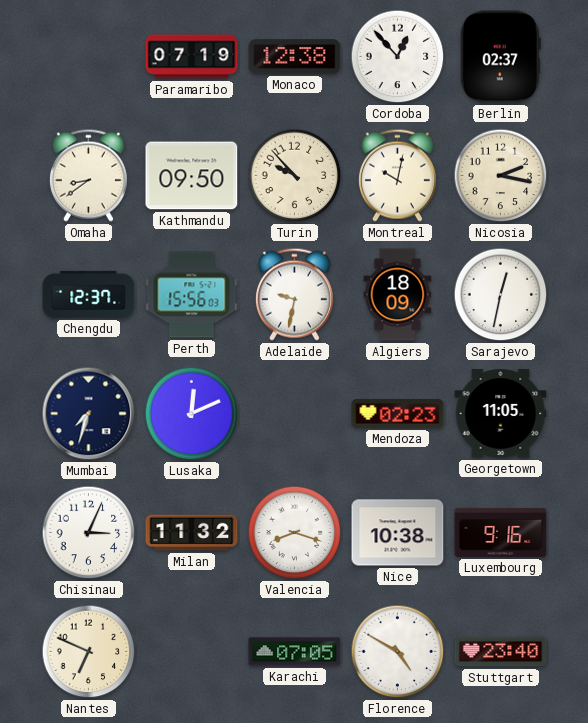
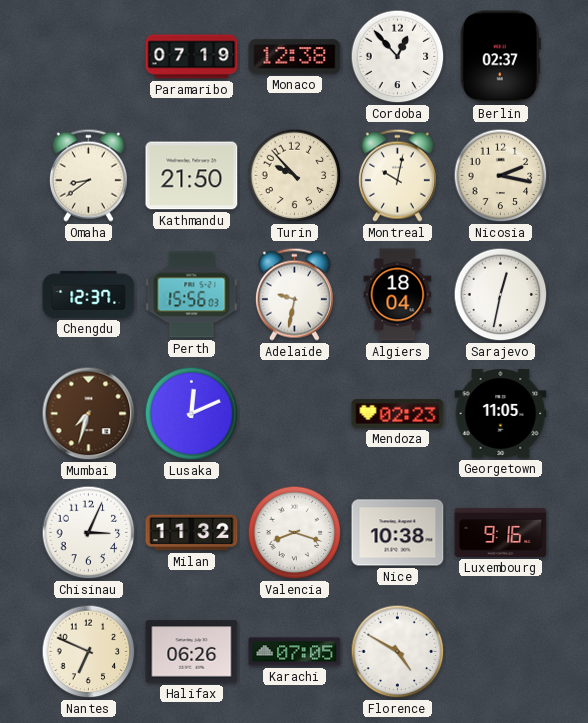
Kathmandu: 09:50 -> 21:50 (192, 176)
Algiers: 18:09 -> 18:04 (398, 295)
Mumbai dial: navy -> brown (89, 414)
Halifax: none -> 06:26 (192, 652)
Stuttgart: 23:40 -> none (501, 652)
